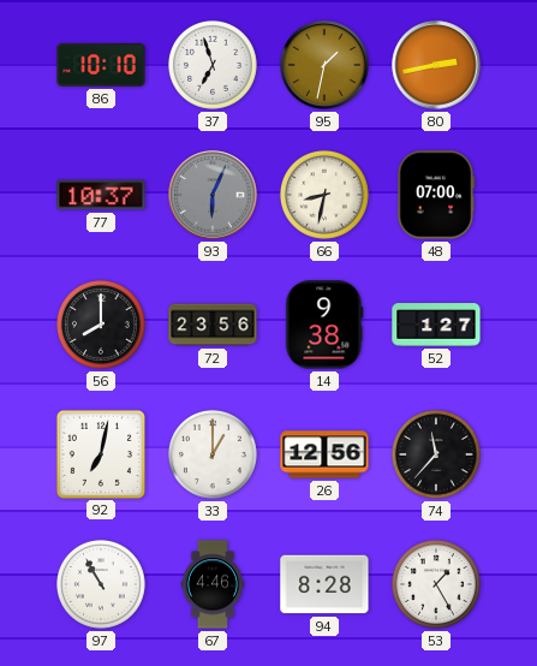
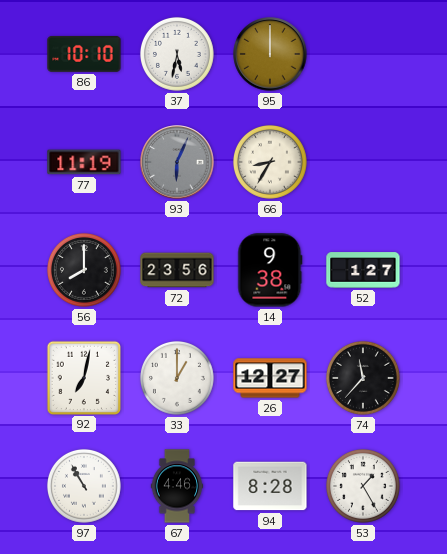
37: 6:57 -> 5:32 (177, 54)
95: 1:32 -> 12:00 (270, 54)
80: 2:43 -> none (436, 65)
77: 10:37 -> 11:19 (84, 162)
66: 8:32 -> 8:35 (270, 162)
48: 07:00 -> none (436, 195)
26: 12:56 -> 12:27 (270, 378)
